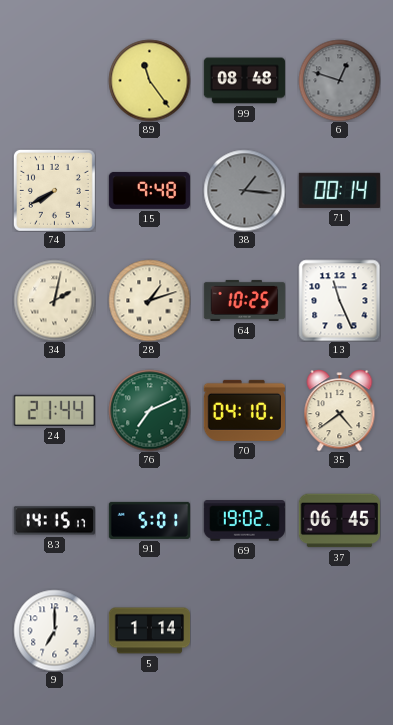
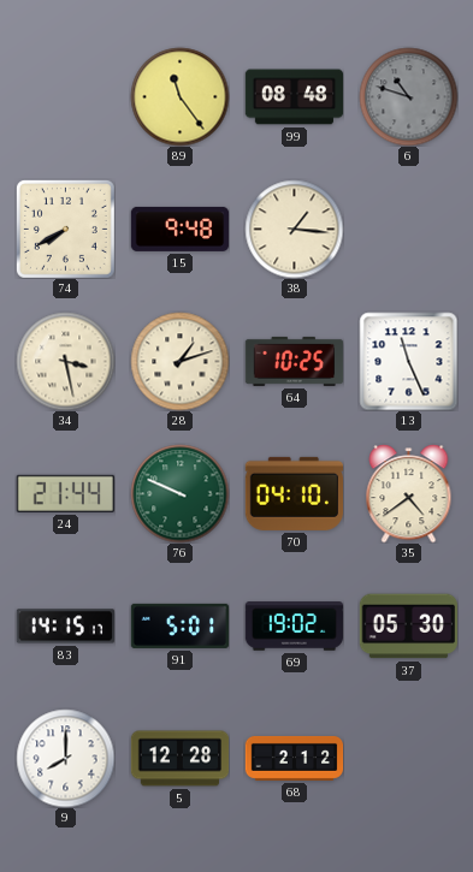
6: 12:48 -> 10:48 (408, 96)
38 dial: grey -> cream (294, 229)
71: 00:14 -> none (339, 190)
34: 2:02 -> 3:28 (65, 361)
76: 7:11 -> 9:49 (179, 493)
37: 06:45 -> 05:30 (408, 627)
9: 7:00 -> 8:00 (65, 758)
5: 1:14 -> 12:28 (179, 759)
68: none -> 2:12 (294, 758)
